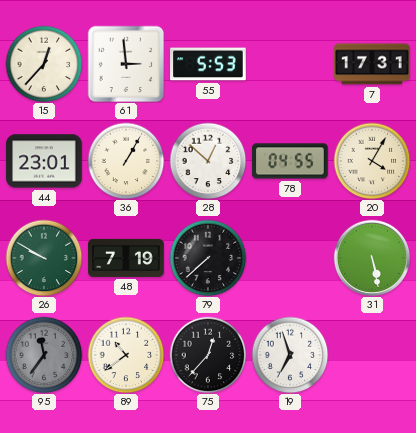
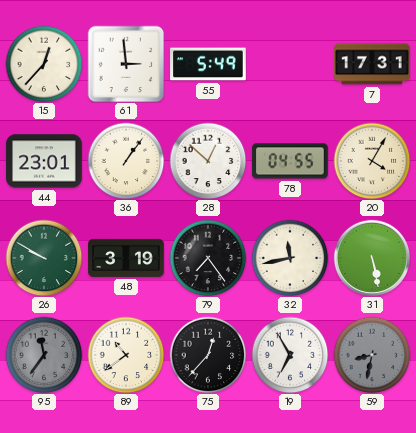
55: 5:53 -> 5:49 (208, 64)
36: 1:05 -> 1:06 (126, 161)
48: 7:19 -> 3:19 (126, 258)
79: 7:38 -> 7:24 (208, 258)
32: none -> 11:43 (290, 258)
19: 6:57 -> 6:55 (290, 355)
59: none -> 8:32 (372, 355)
